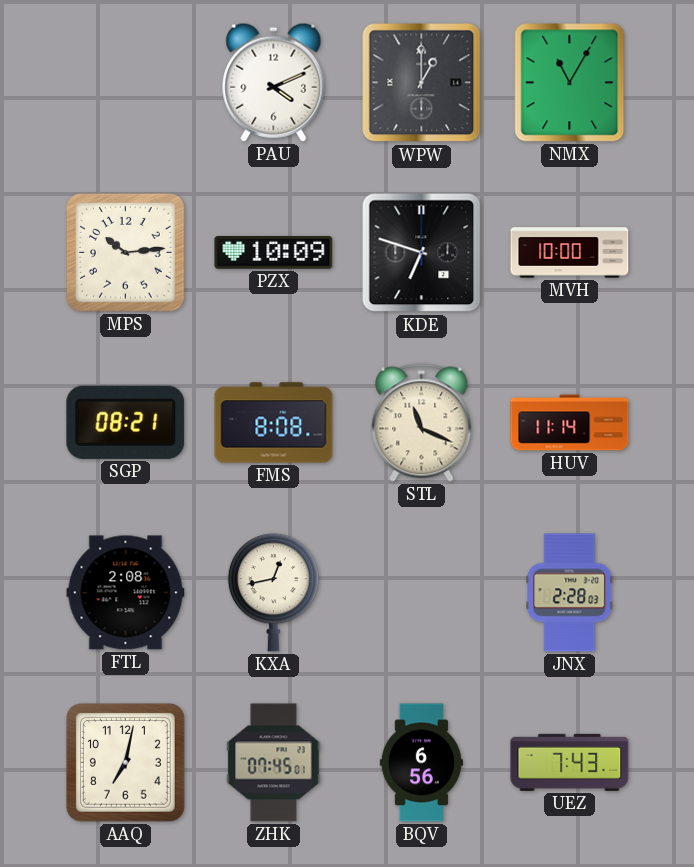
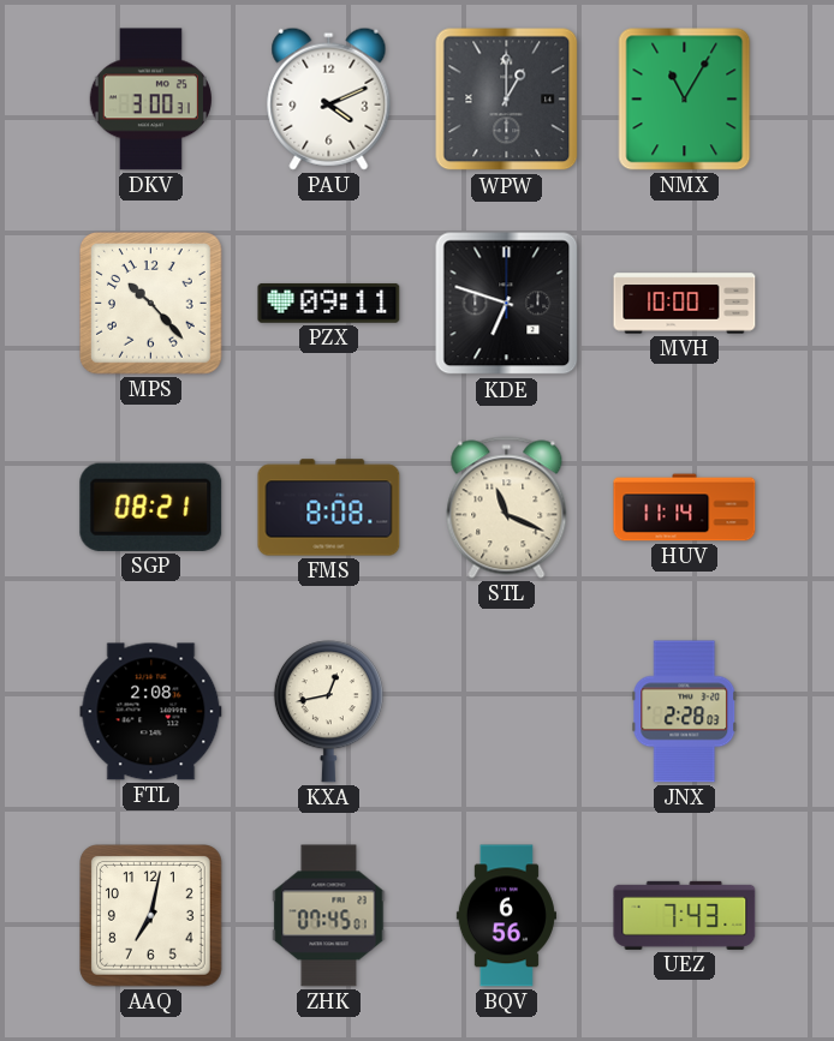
DKV: none -> 3:00 (150, 100)
MPS: 10:14 -> 10:23 (151, 304)
PZX: 10:09 -> 09:11 (329, 304)
